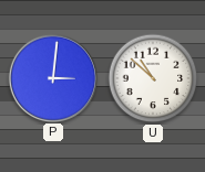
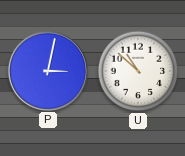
P: 3:01 -> 3:02 (47, 70)
